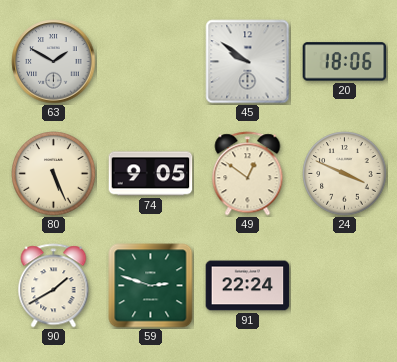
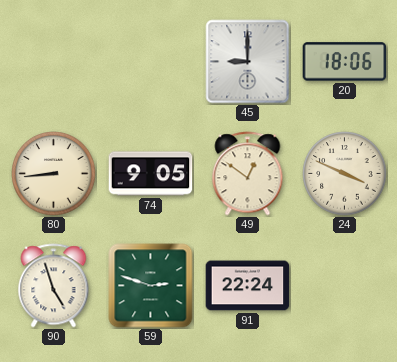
63: 1:50 -> none (54, 62)
45: 9:51 -> 9:00 (248, 62)
80: 5:26 -> 8:44 (54, 174)
90: 1:40 -> 4:57 (54, 286)
